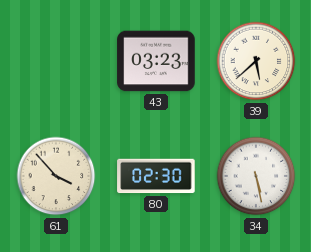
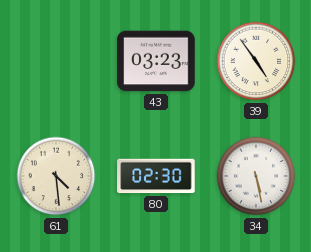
39: 5:38 -> 4:54 (256, 61)
61: 3:53 -> 4:29 (56, 176)
